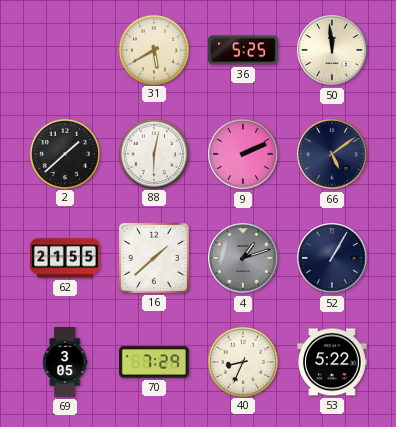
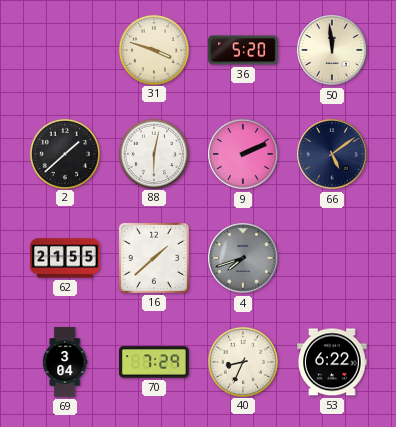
31: 5:40 -> 3:48 (153, 49)
36: 5:25 -> 5:20 (243, 50)
4: 1:12 -> 7:42 (243, 258)
52: 1:05 -> none (332, 258)
69: 3:05 -> 3:04 (65, 362)
53: 5:22 -> 6:22 (332, 362)
